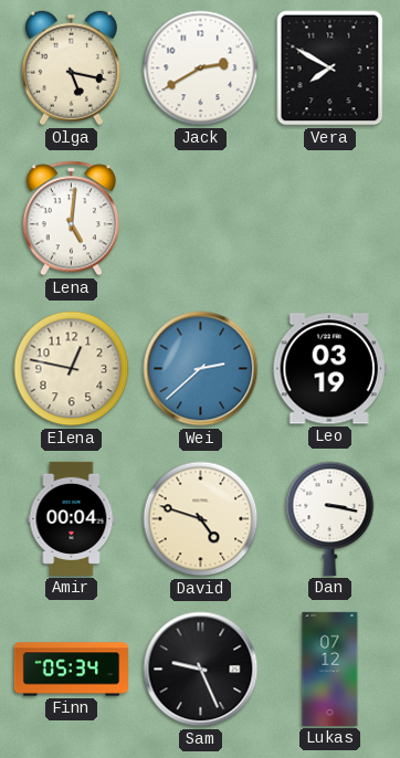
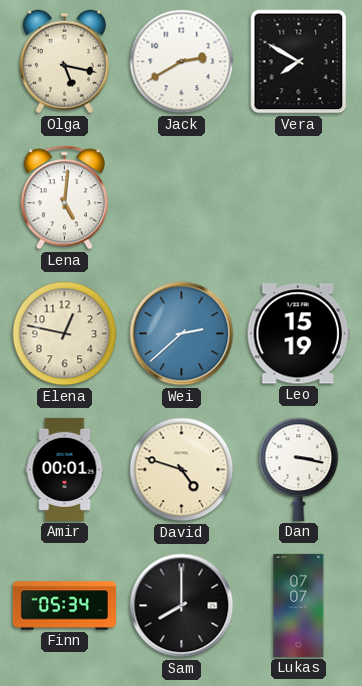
Leo: 03:19 -> 15:19 (298, 334)
Amir: 00:04 -> 00:01 (65, 469)
Sam: 9:26 -> 8:00 (182, 606)
Lukas: 07:12 -> 07:07 (299, 605)
